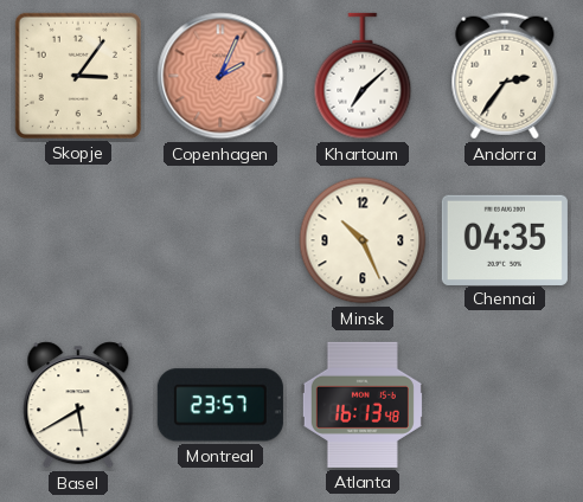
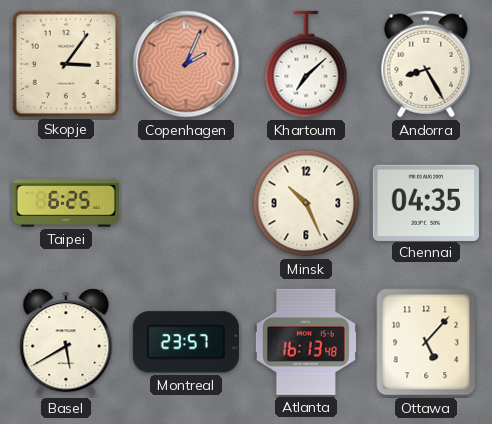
Andorra: 2:36 -> 8:25 (426, 64)
Taipei: none -> 6:25 (66, 203)
Ottawa: none -> 5:07 (426, 342)
